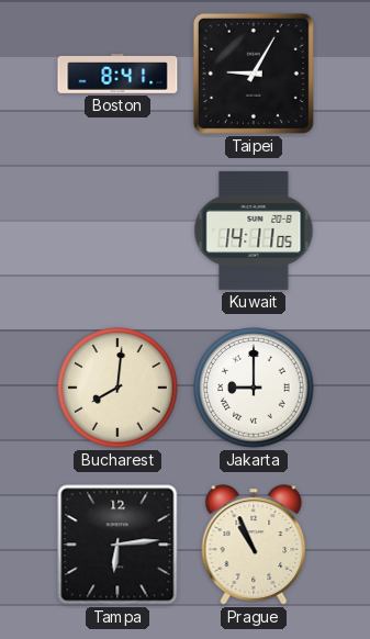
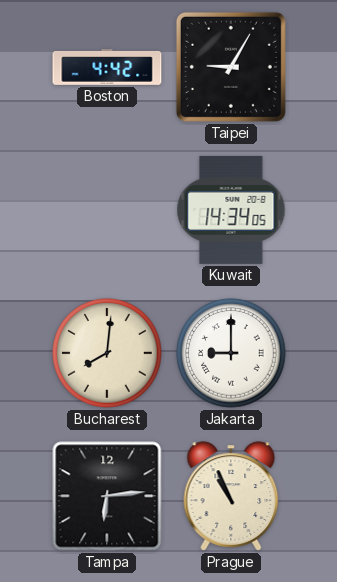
Boston: 8:41 -> 4:42 (107, 68)
Kuwait: 14:11 -> 14:34 (231, 210)
